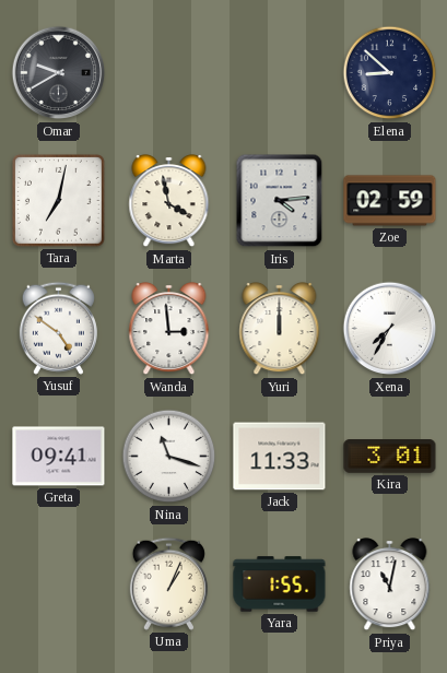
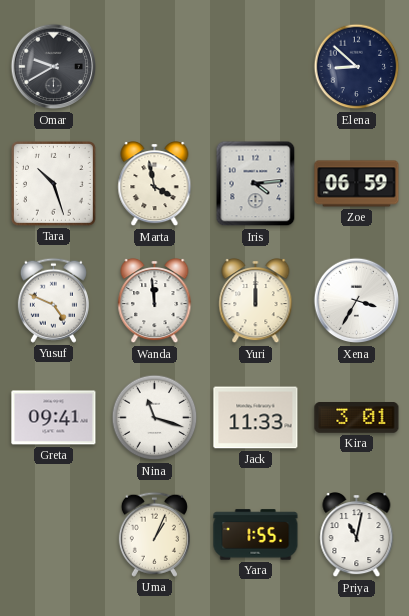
Tara: 7:02 -> 10:27 (54, 184)
Zoe: 02:59 -> 06:59 (357, 184)
Yusuf: 4:51 -> 4:49 (53, 300)
Wanda: 2:59 -> 11:59 (155, 302)
Xena: 7:35 -> 3:35 (357, 301)
